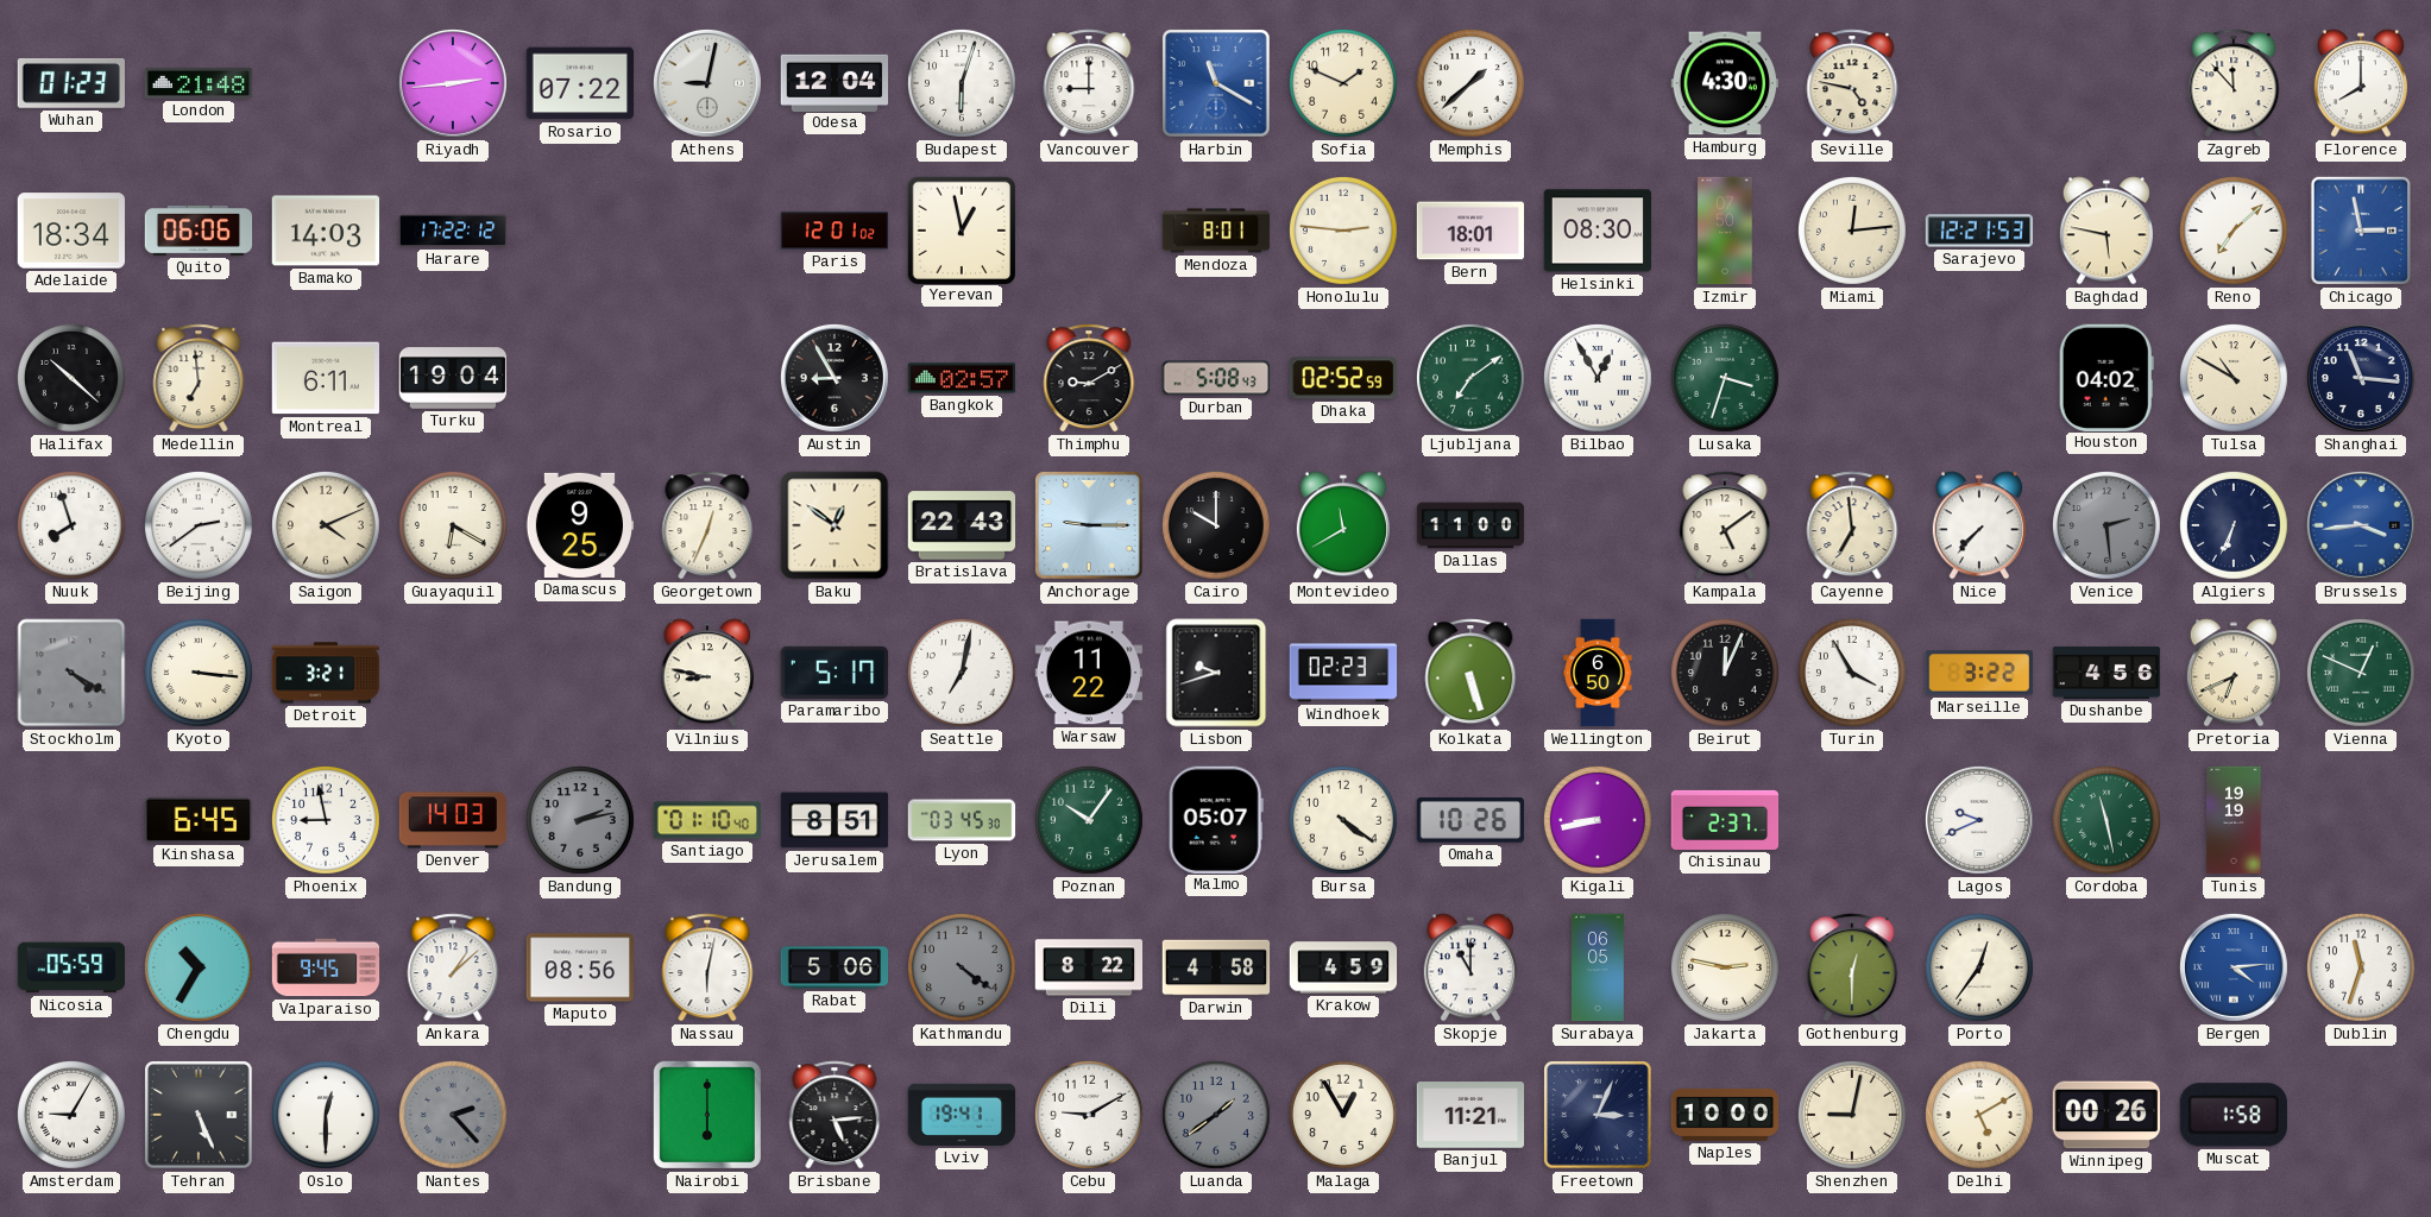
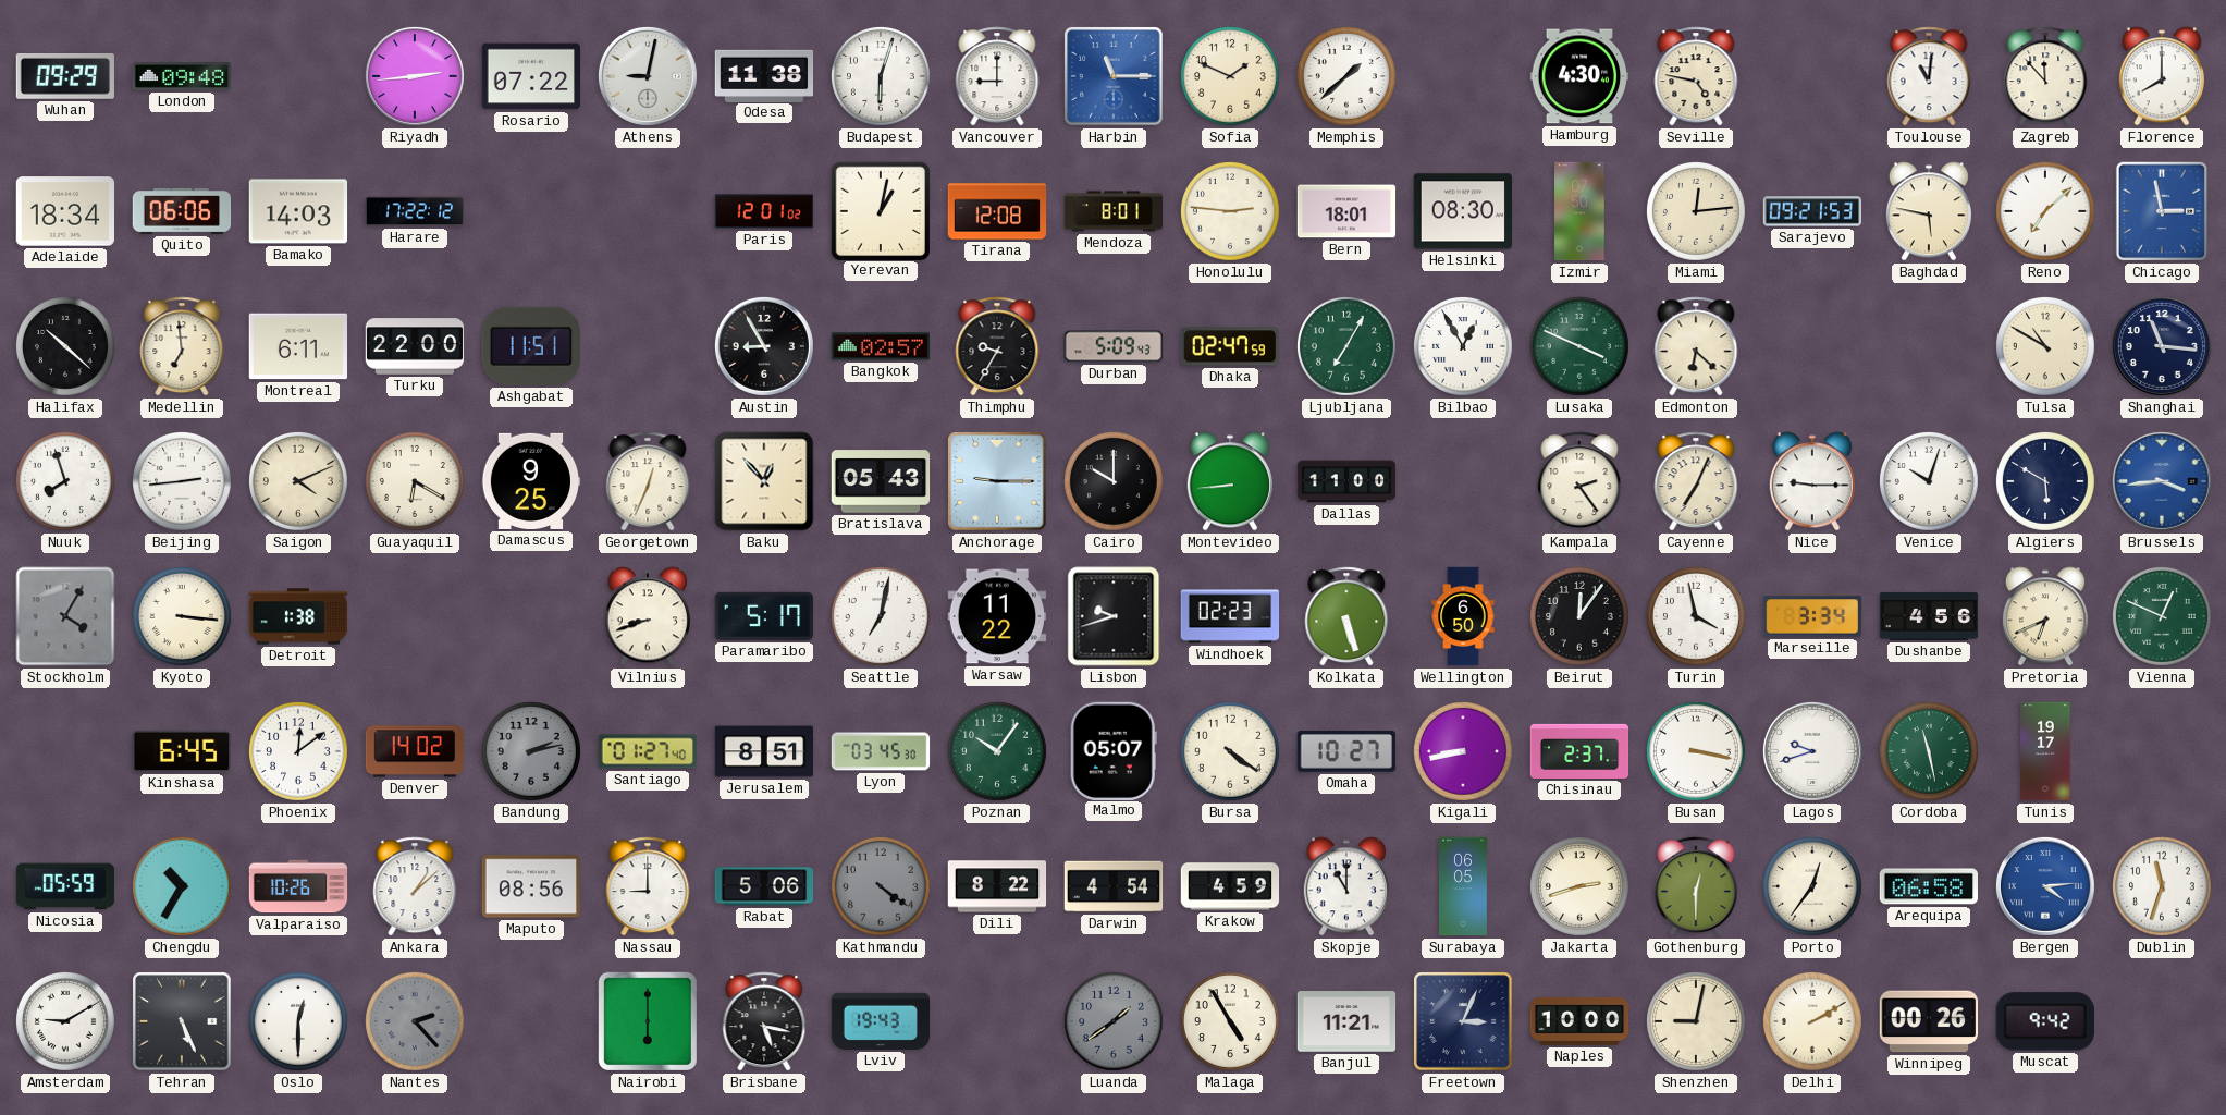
Wuhan: 01:23 -> 09:29 (64, 77)
London: 21:48 -> 09:48 (182, 77)
Odesa: 12:04 -> 11:38 (764, 75)
Harbin: 11:20 -> 11:15 (1114, 76)
Toulouse: none -> 11:01 (1929, 76)
Yerevan: 12:58 -> 1:02 (880, 210)
Tirana: none -> 12:08 (997, 211)
Sarajevo: 12:21 -> 09:21 (1812, 211)
Turku: 19:04 -> 22:00 (415, 346)
Ashgabat: none -> 11:51 (531, 346)
Thimphu: 9:10 -> 9:35 (997, 346)
Durban: 5:08 -> 5:09 (1114, 346)
Dhaka: 02:52 -> 02:47 (1229, 346)
Ljubljana: 7:09 -> 7:05 (1346, 346)
Lusaka: 3:33 -> 3:49 (1579, 346)
Edmonton: none -> 6:22 (1696, 346)
Houston: 04:02 -> none (2106, 377)
Beijing: 2:39 -> 2:44 (182, 481)
Baku: 12:51 -> 12:53 (764, 481)
Bratislava: 22:43 -> 05:43 (881, 481)
Montevideo: 11:40 -> 8:44 (1230, 481)
Kampala: 5:09 -> 2:24 (1579, 481)
Cayenne: 6:59 -> 7:04 (1696, 481)
Nice: 7:37 -> 9:15 (1812, 481)
Venice: 2:29 -> 10:03 (1929, 481)
Venice dial: grey -> white (1929, 481)
Algiers: 6:34 -> 5:50 (2045, 481)
Stockholm: 4:20 -> 4:05 (65, 616)
Detroit: 3:21 -> 1:38 (298, 616)
Vilnius: 8:47 -> 8:42 (648, 616)
Beirut: 12:04 -> 12:06 (1579, 616)
Turin: 3:55 -> 3:58 (1696, 616)
Marseille: 3:22 -> 3:34 (1811, 616)
Phoenix: 8:58 -> 12:09 (298, 751)
Denver: 14:03 -> 14:02 (415, 751)
Santiago: 01:10 -> 01:27 (648, 751)
Omaha: 10:26 -> 10:27 (1345, 751)
Busan: none -> 3:17 (1696, 751)
Lagos: 9:41 -> 9:42 (1812, 751)
Tunis: 19:19 -> 19:17 (2045, 751)
Valparaiso: 9:45 -> 10:26 (298, 886)
Nassau: 6:02 -> 9:00 (648, 886)
Darwin: 4:58 -> 4:54 (1114, 886)
Jakarta: 2:47 -> 2:42 (1579, 886)
Arequipa: none -> 06:58 (1928, 886)
Amsterdam: 9:05 -> 9:10 (65, 1021)
Brisbane: 5:14 -> 5:17 (764, 1021)
Lviv: 19:41 -> 19:43 (881, 1021)
Cebu: 9:10 -> none (1089, 1115)
Malaga: 12:55 -> 4:55 (1230, 1021)
Delhi: 5:10 -> 2:10 (1812, 1021)
Muscat: 1:58 -> 9:42 (2045, 1021)
